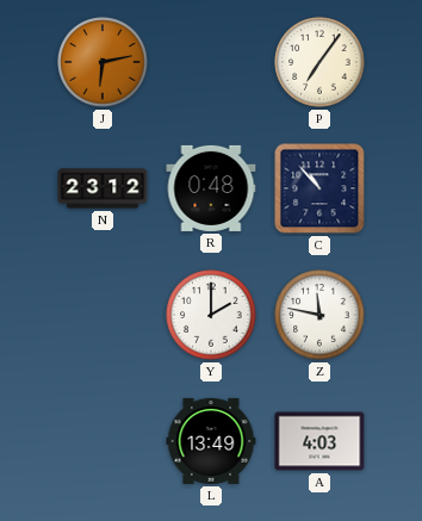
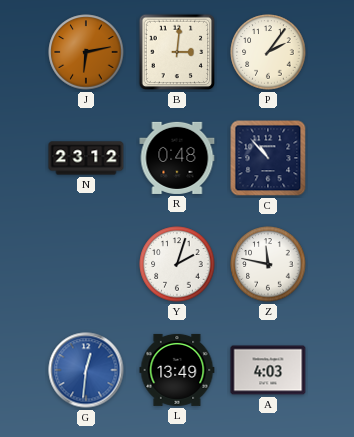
B: none -> 3:01 (177, 52)
P: 7:06 -> 2:06 (268, 52)
Y: 2:00 -> 2:03 (177, 264)
G: none -> 12:31 (86, 370)
